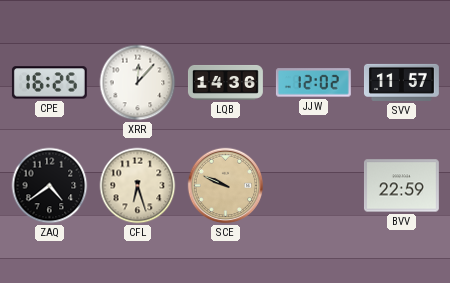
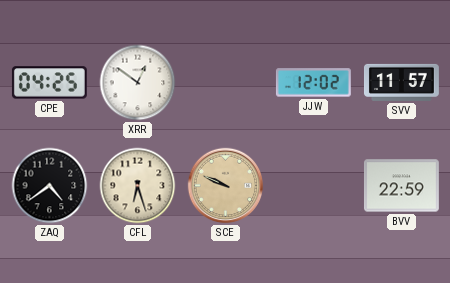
CPE: 16:25 -> 04:25 (49, 83)
XRR: 12:07 -> 12:51 (138, 83)
LQB: 14:36 -> none (226, 82)
